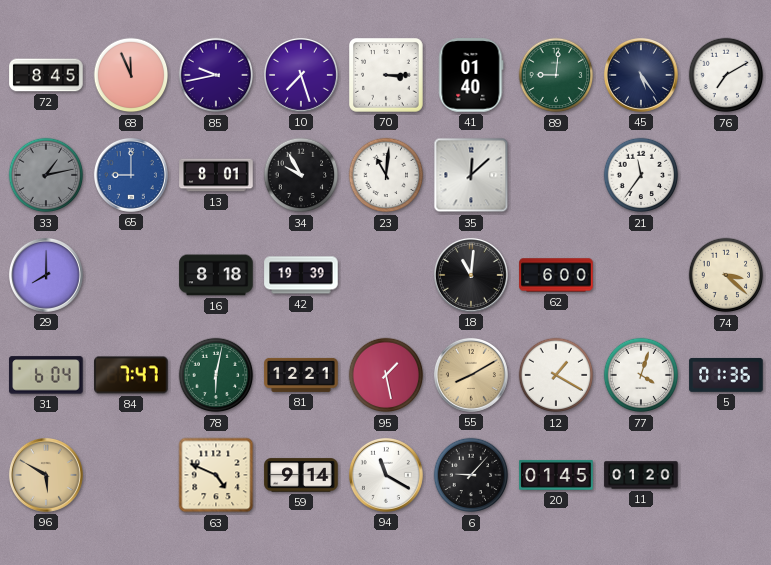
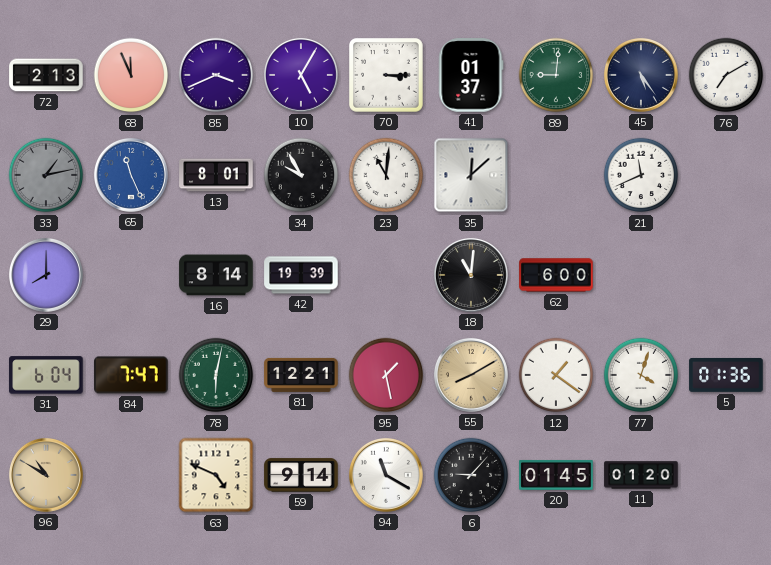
72: 8:45 -> 2:13 (46, 75)
85: 9:43 -> 3:41 (216, 75)
10: 7:27 -> 5:05 (301, 75)
41: 01:40 -> 01:37 (471, 75)
65: 9:00 -> 11:26 (131, 175)
21: 11:36 -> 11:41 (641, 175)
16: 8:18 -> 8:14 (216, 275)
74: 3:22 -> none (726, 275)
12: 1:20 -> 1:21 (556, 375)
96: 5:50 -> 10:50 (46, 475)
